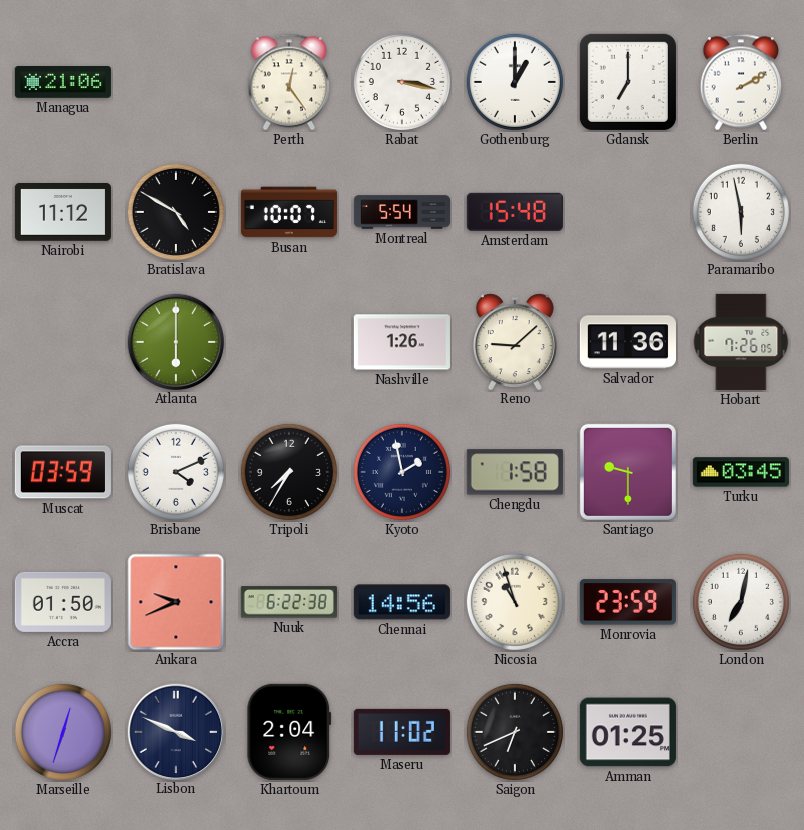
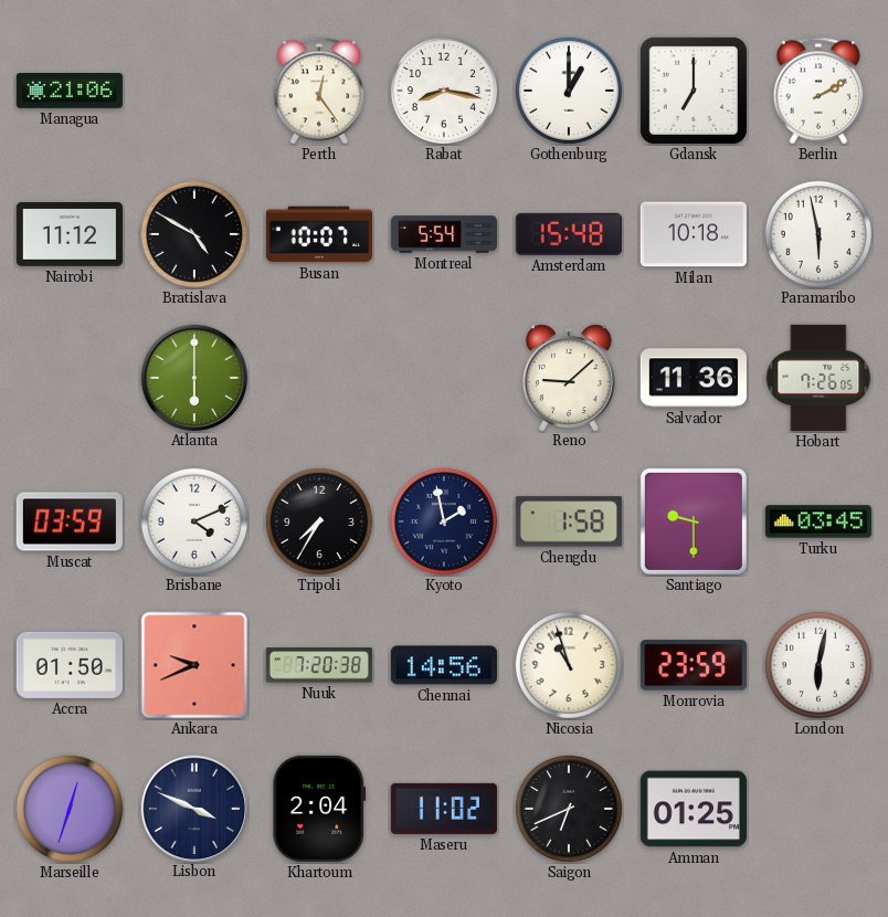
Rabat: 3:17 -> 8:17 (444, 91)
Milan: none -> 10:18 (694, 234)
Nashville: 1:26 -> none (402, 342)
Nuuk: 6:22 -> 7:20 (319, 665)
London: 7:02 -> 6:02 (818, 665)
